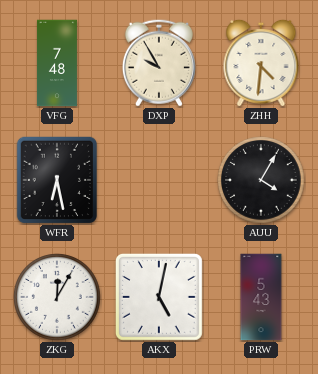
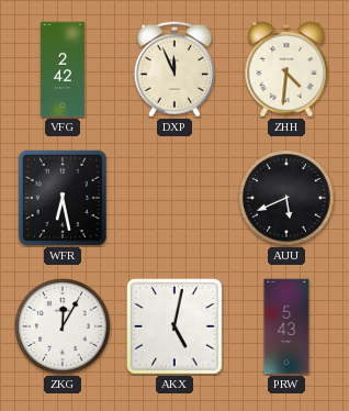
VFG: 7:48 -> 2:42 (63, 69)
DXP: 9:55 -> 11:56 (174, 69)
AUU: 4:05 -> 5:41 (286, 198)
